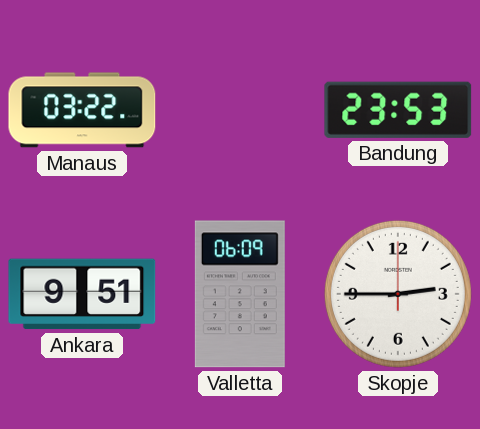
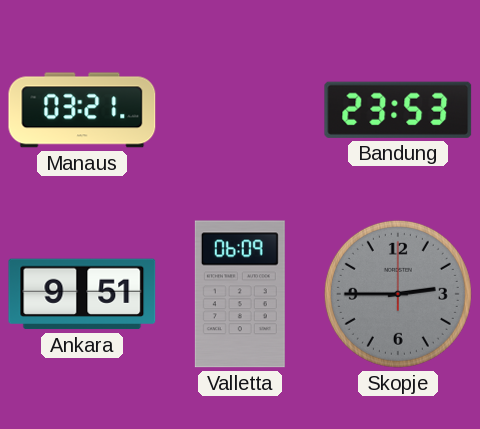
Manaus: 03:22 -> 03:21 (82, 110)
Skopje dial: white -> grey (398, 294)
